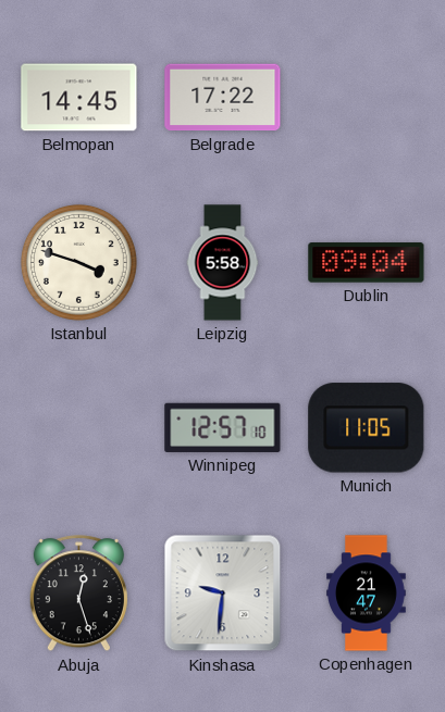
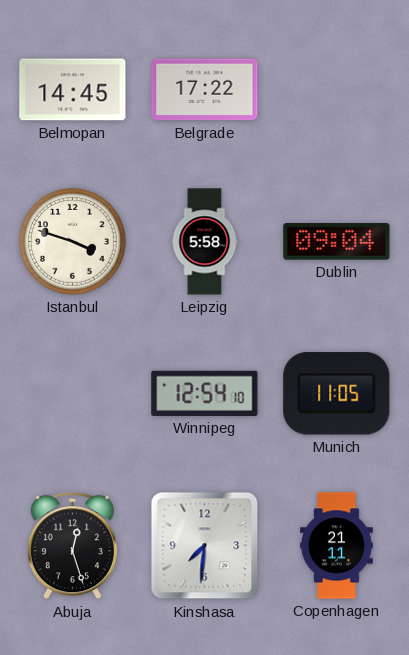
Winnipeg: 12:57 -> 12:54 (205, 393)
Kinshasa: 9:31 -> 7:31 (205, 546)
Copenhagen: 21:47 -> 21:11 (337, 546)
